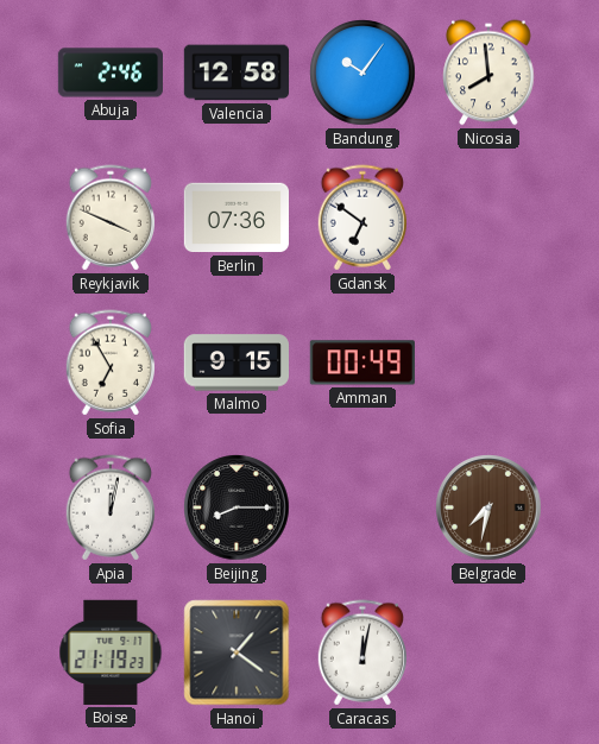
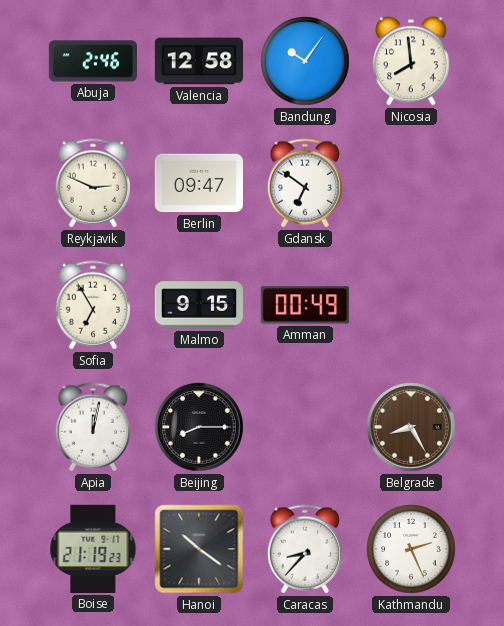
Reykjavik: 3:49 -> 2:49 (92, 183)
Berlin: 07:36 -> 09:47 (198, 183)
Belgrade: 7:32 -> 8:25 (411, 427)
Hanoi: 1:21 -> 10:21 (199, 549)
Caracas: 12:02 -> 8:37 (304, 549)
Kathmandu: none -> 2:26 (411, 549)
